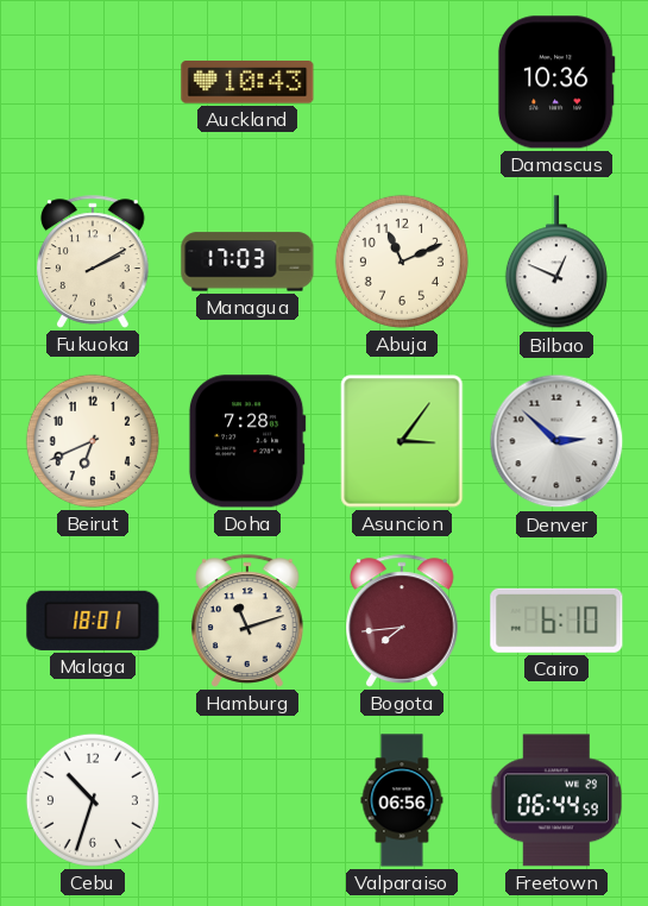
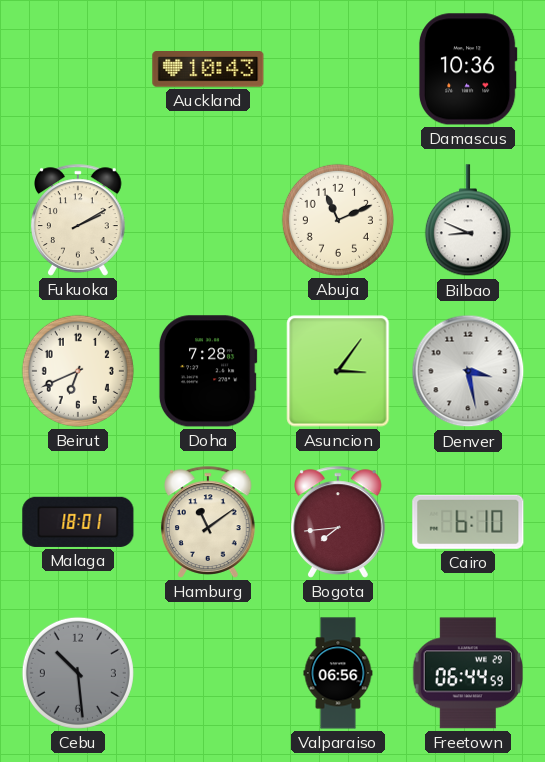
Managua: 17:03 -> none (247, 262)
Bilbao: 12:49 -> 8:49 (468, 221)
Denver: 2:52 -> 3:28 (468, 371)
Hamburg: 11:12 -> 11:09 (209, 522)
Cebu: 10:33 -> 10:29 (78, 673)
Cebu dial: white -> grey (78, 673)
